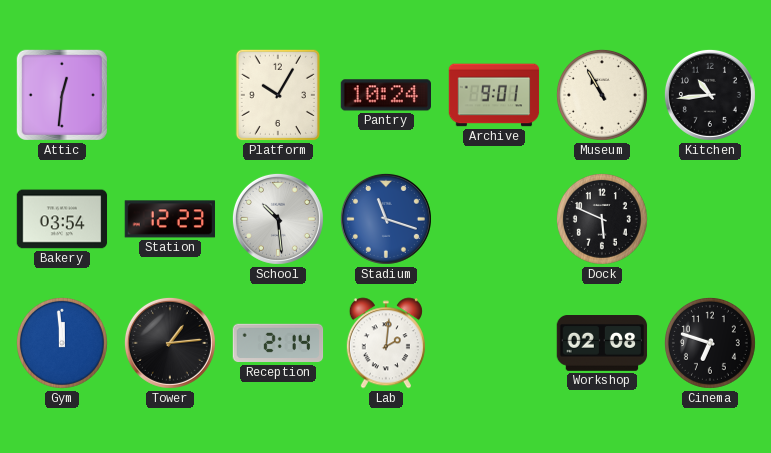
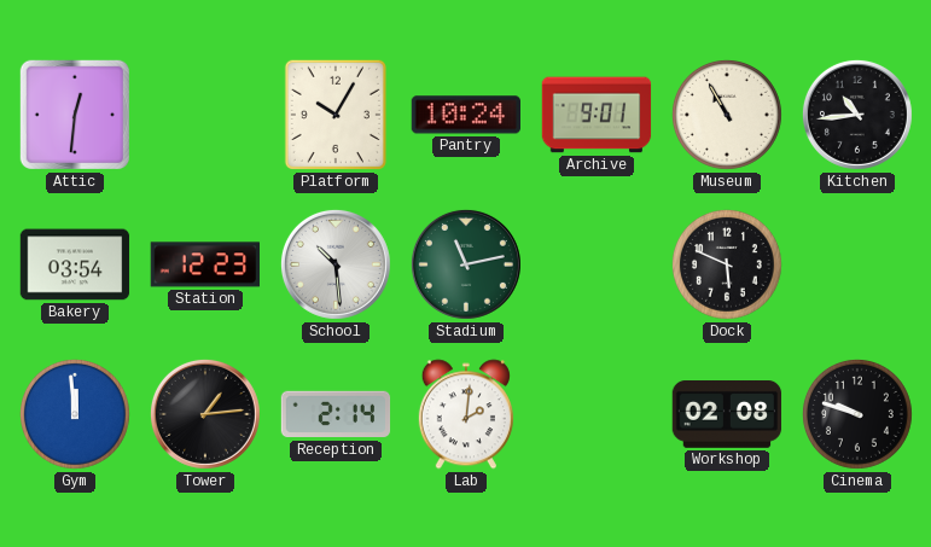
Stadium: 11:18 -> 11:13 (466, 264)
Stadium dial: blue -> green (466, 264)
Cinema: 6:48 -> 9:48 (857, 414)
